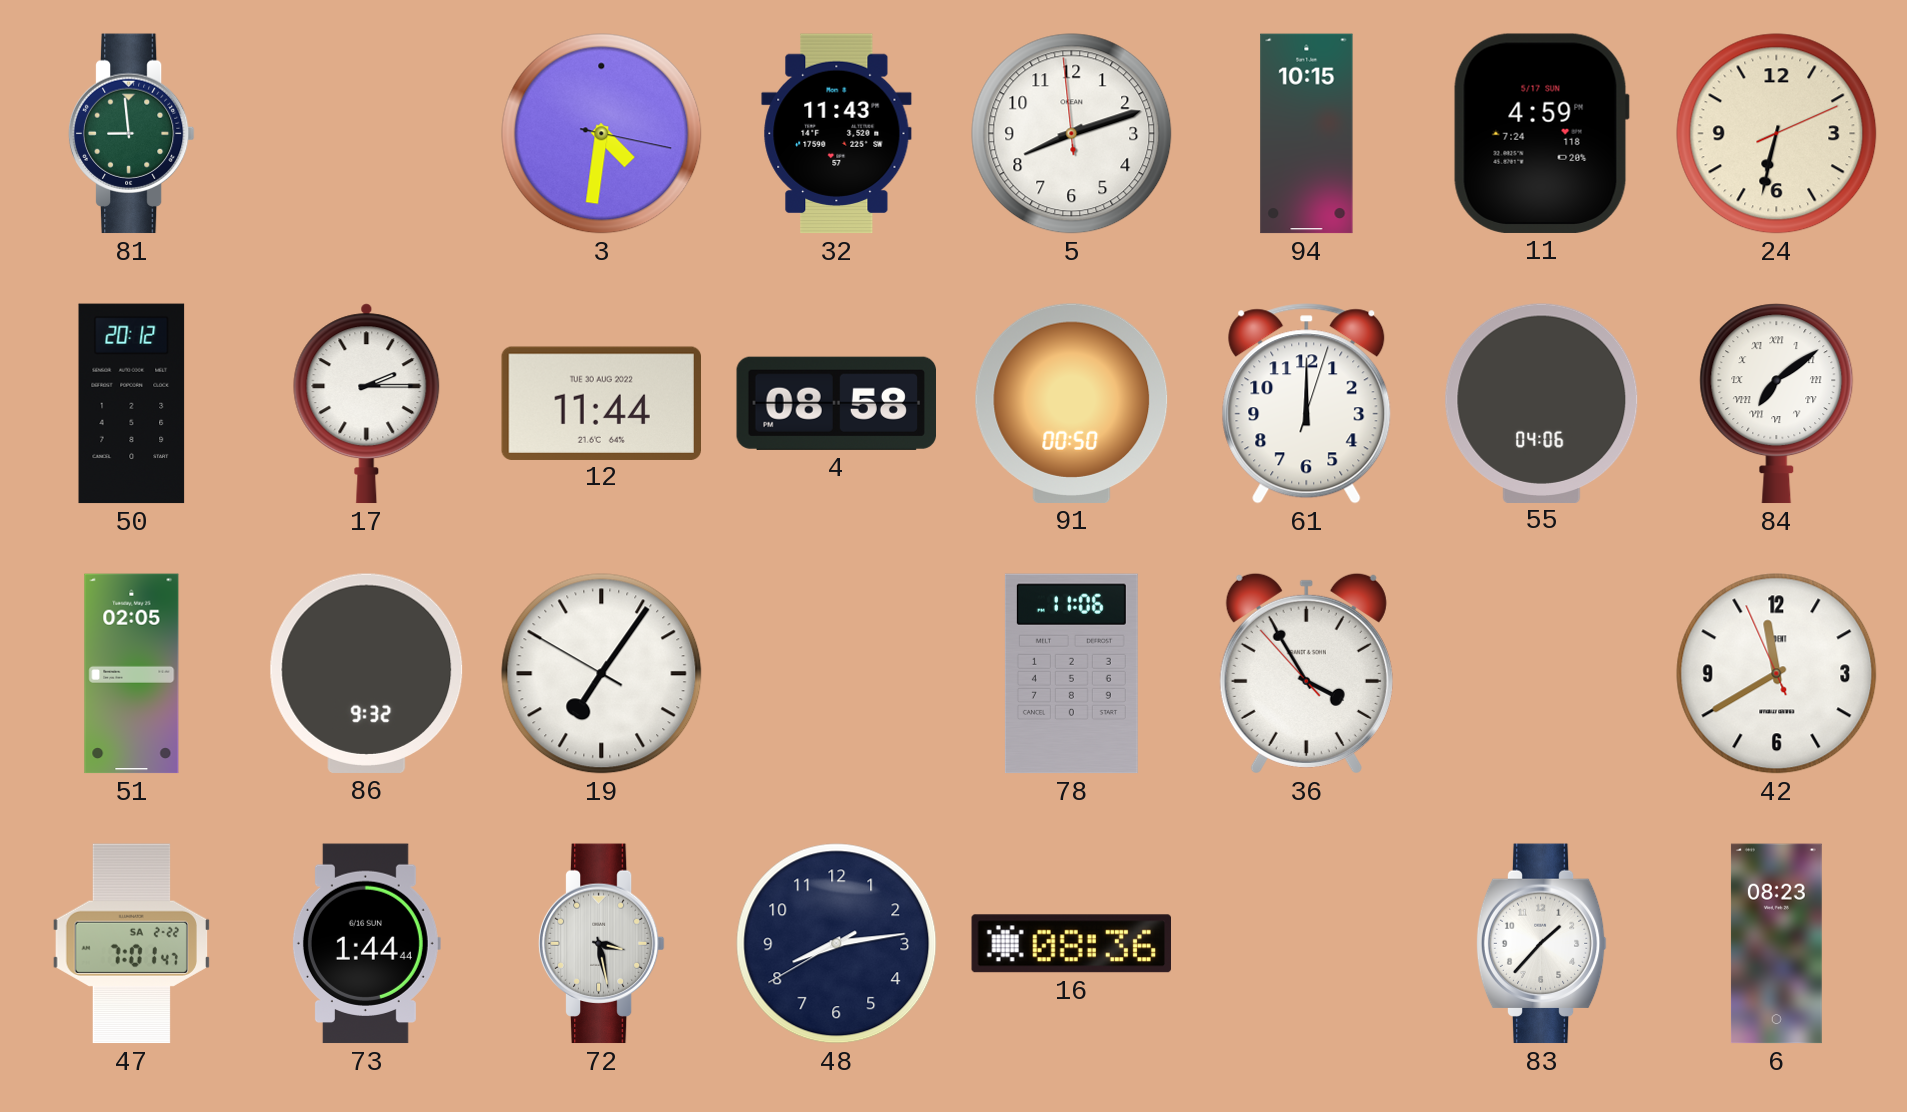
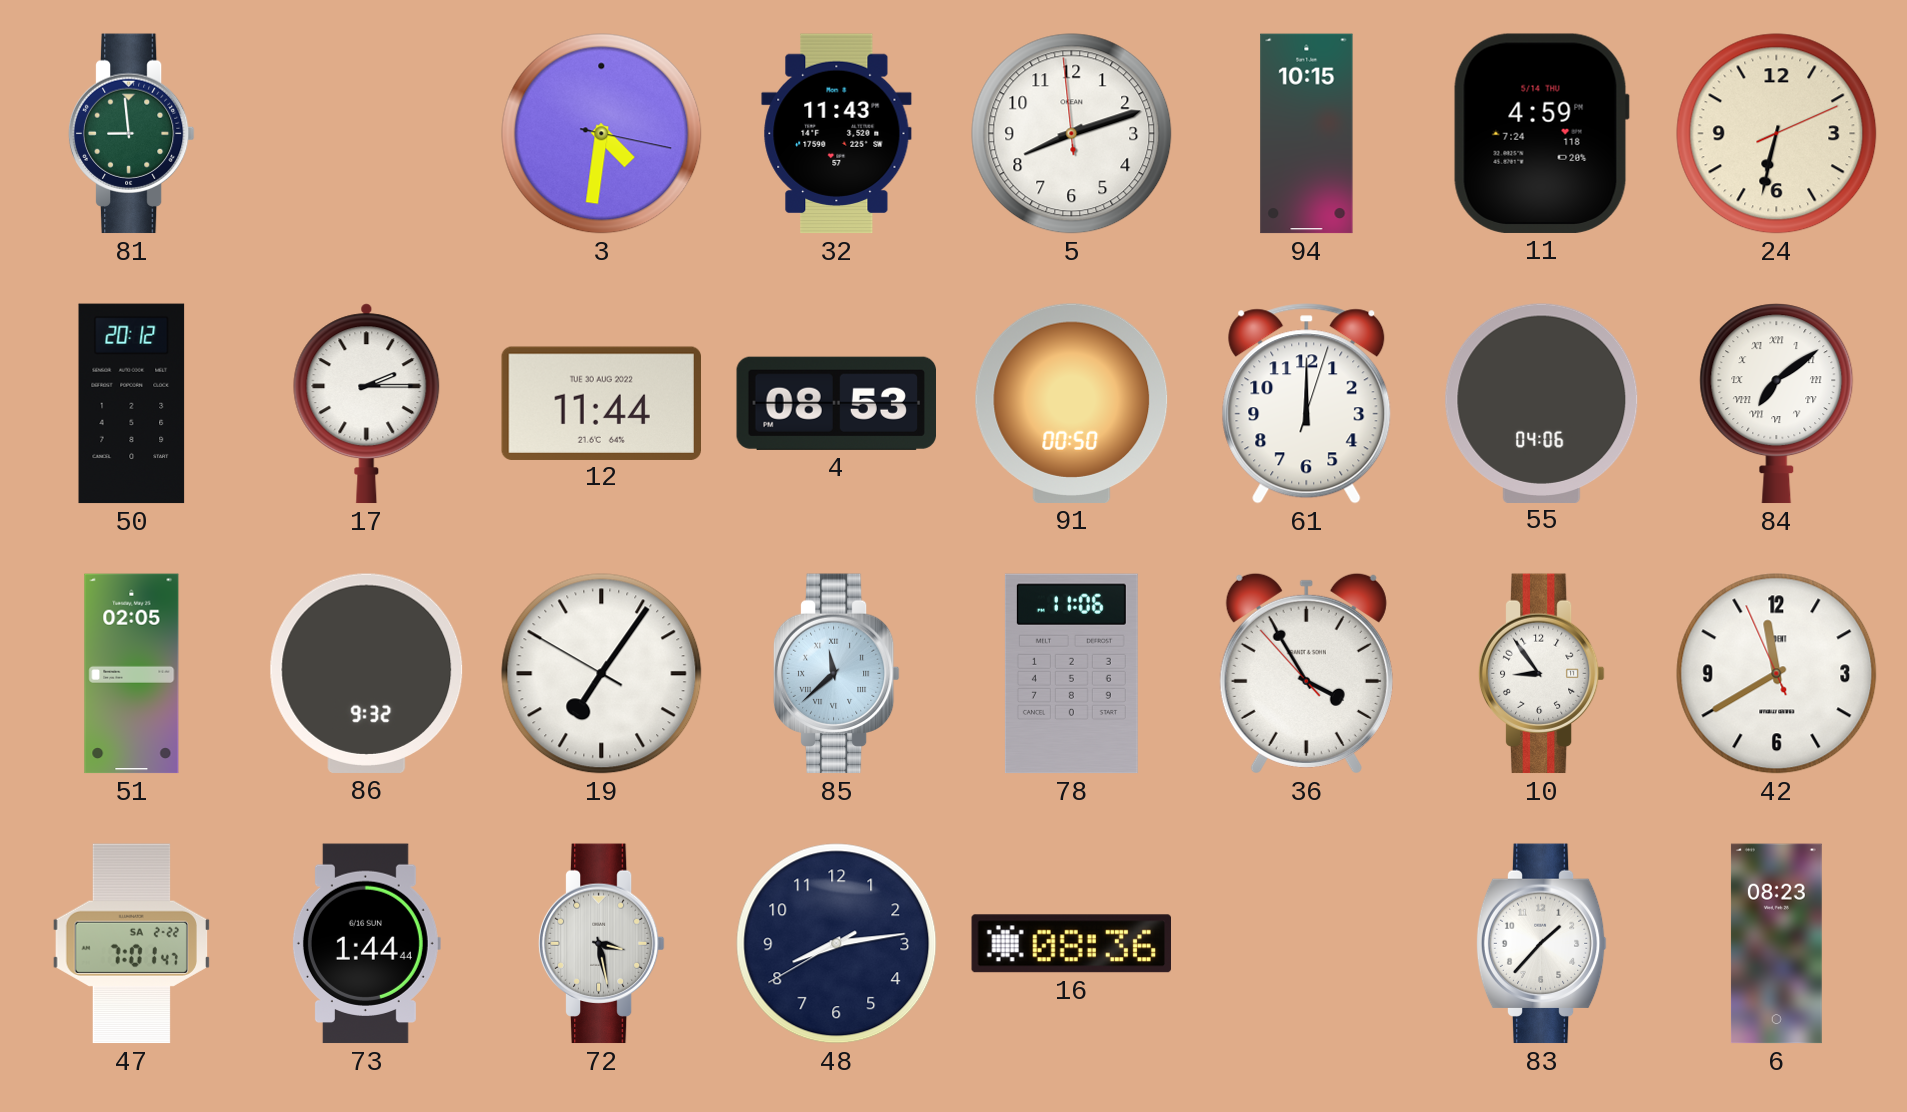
11 date: 5/17 SUN -> 5/14 THU (1541, 133)
4: 08:58 -> 08:53 (836, 403)
85: none -> 11:38 (836, 674)
10: none -> 8:54 (1541, 674)
